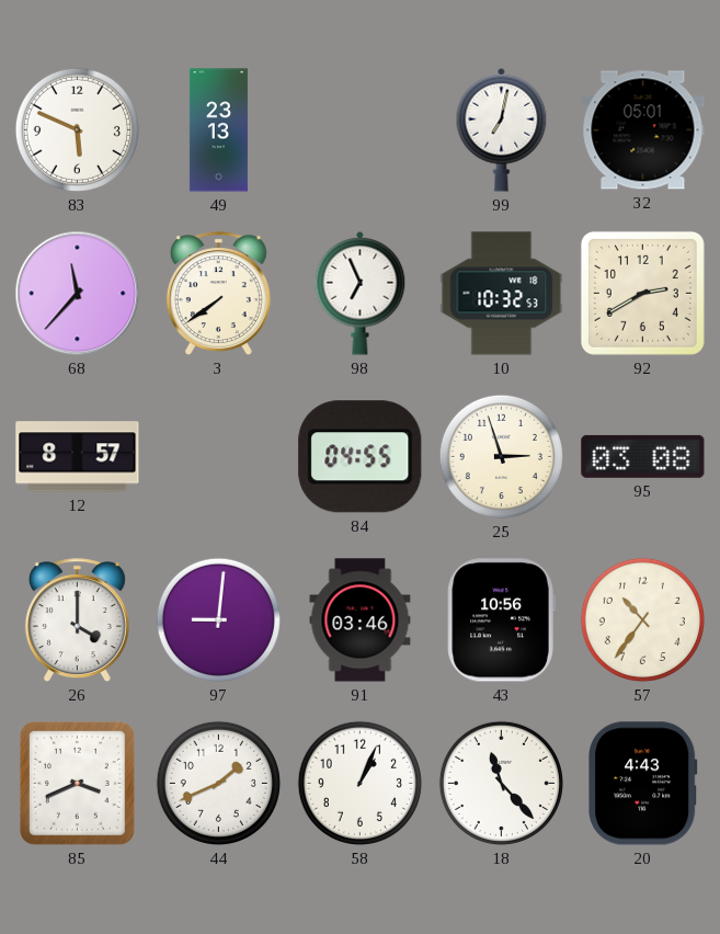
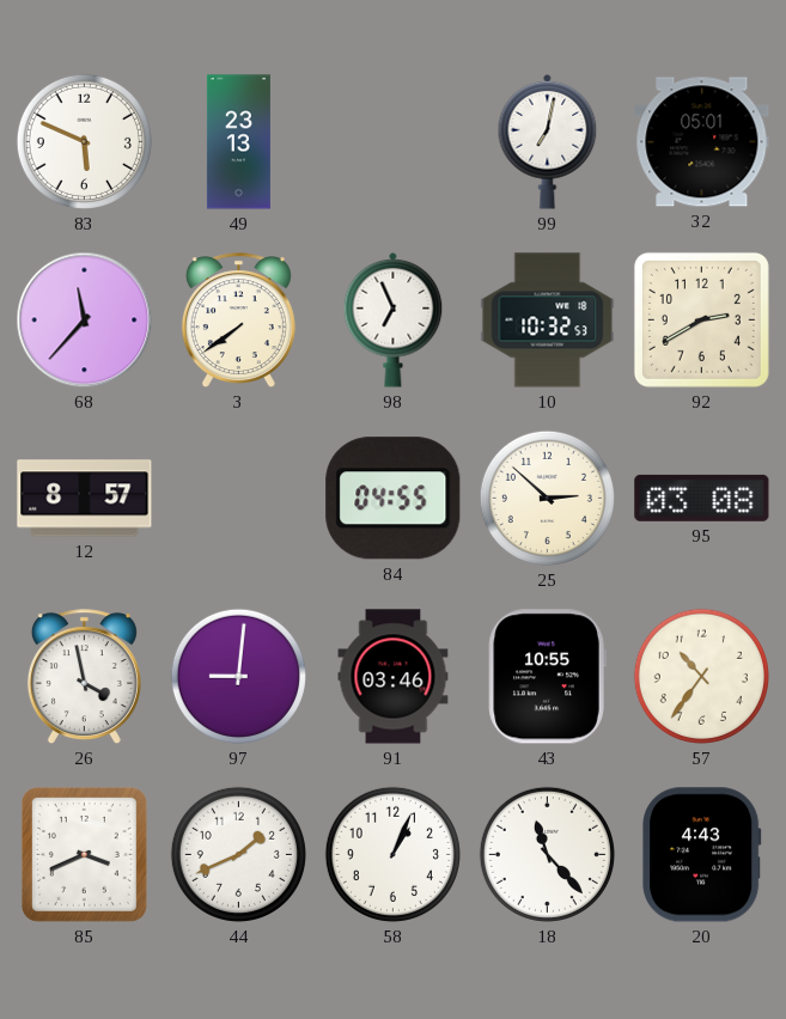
25: 2:57 -> 2:52 (547, 498)
26: 4:00 -> 3:58 (84, 677)
43: 10:56 -> 10:55 (547, 677)
